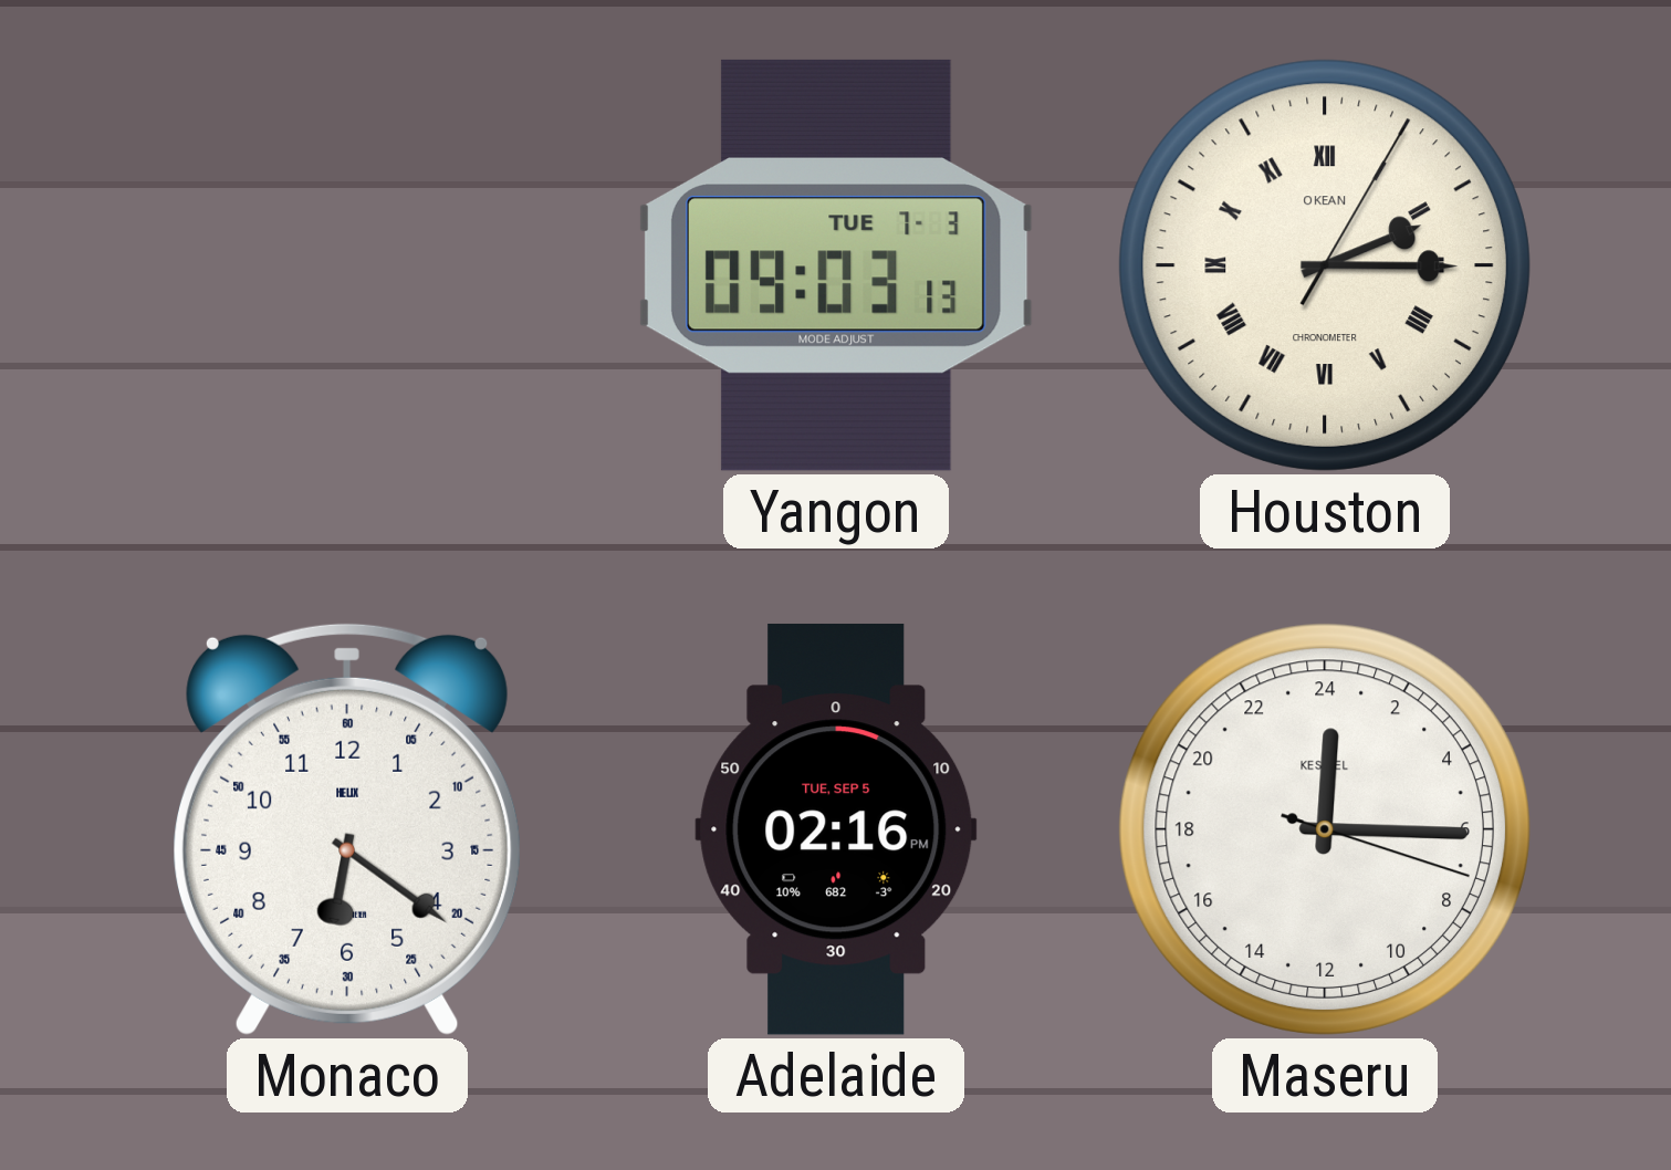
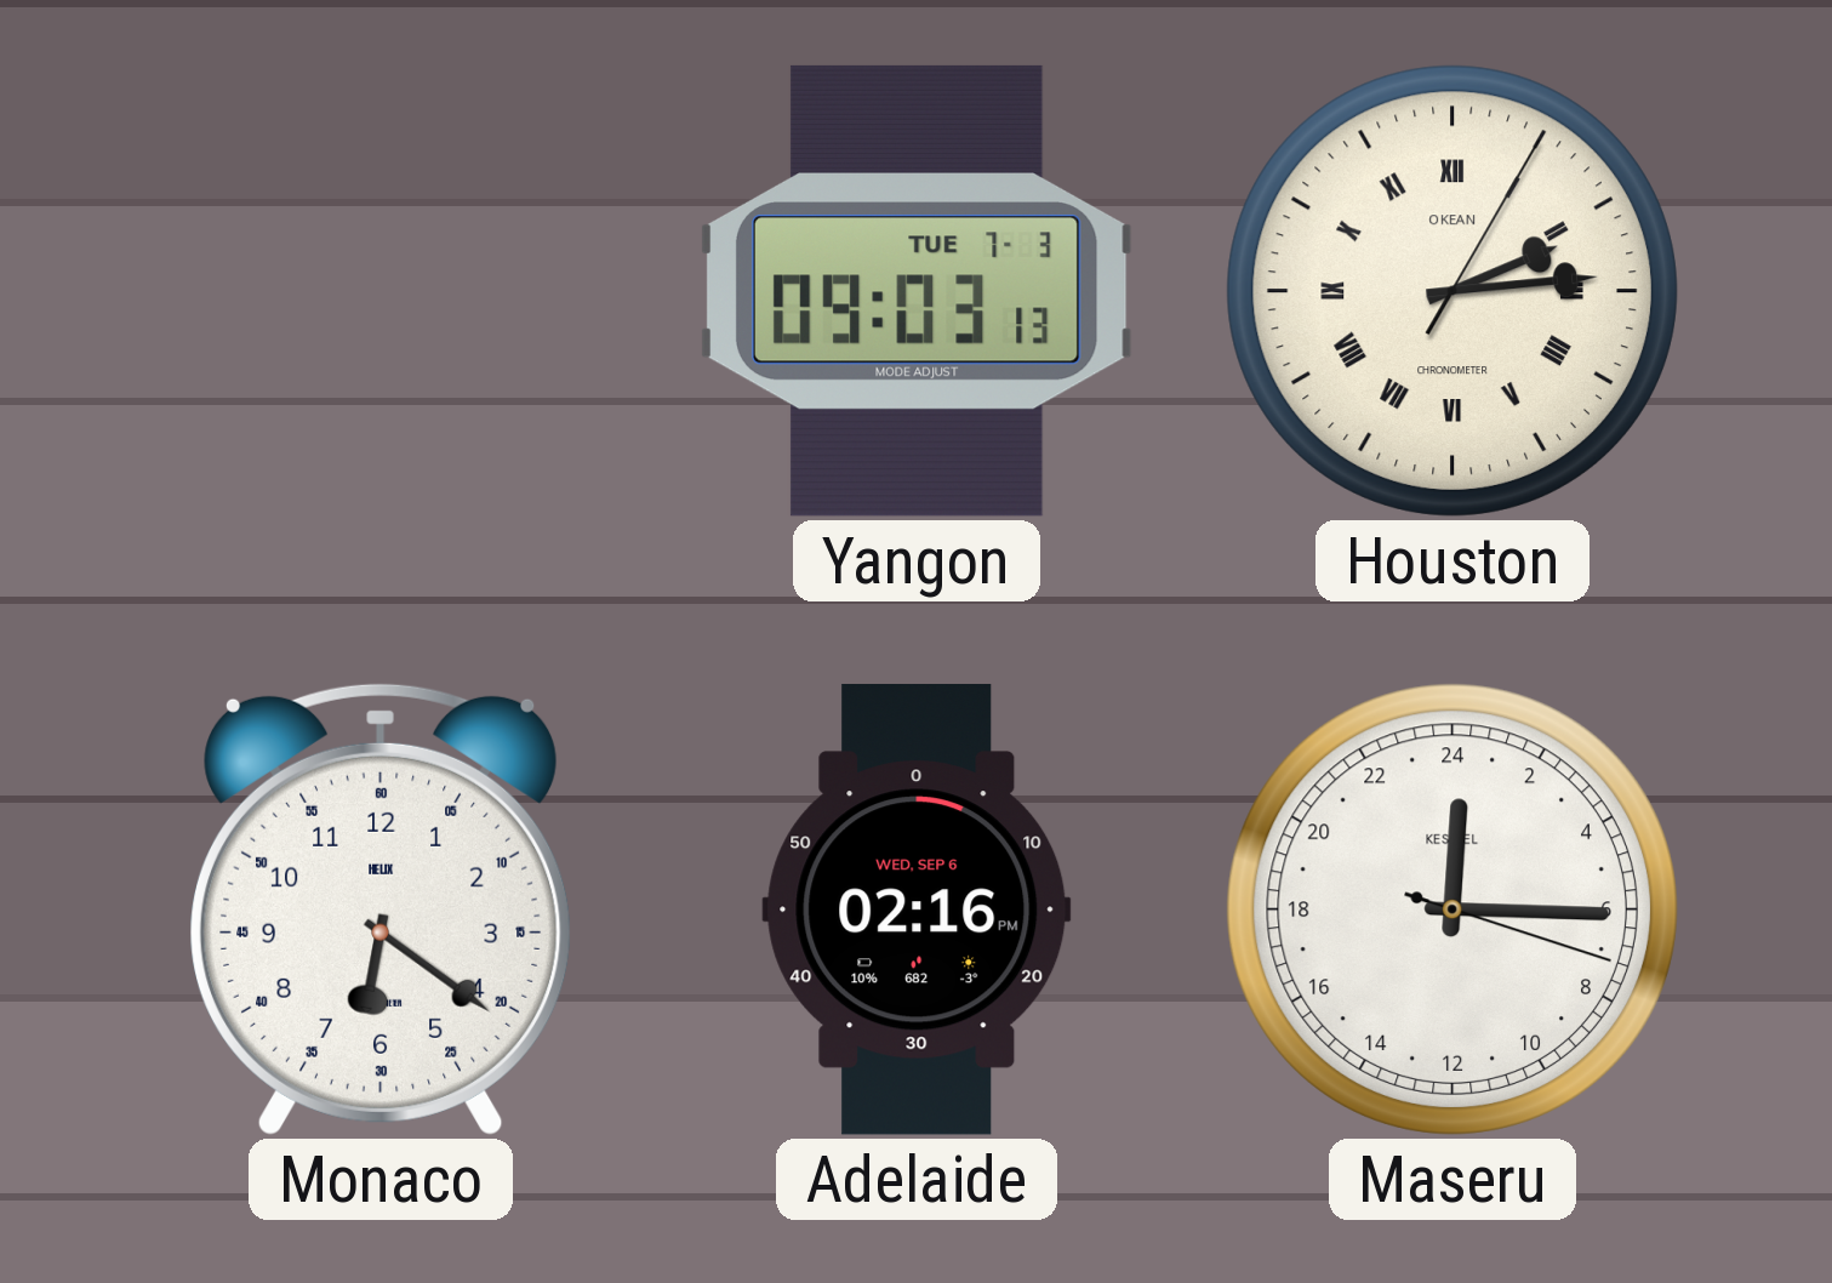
Houston: 2:15 -> 2:14 (1453, 291)
Adelaide date: TUE, SEP 5 -> WED, SEP 6 (917, 909)
